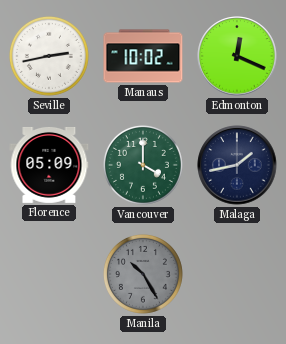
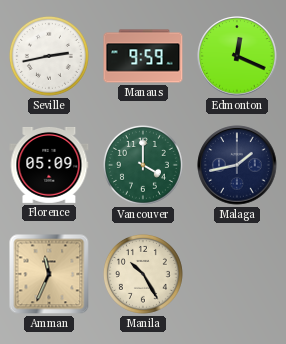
Manaus: 10:02 -> 9:59 (143, 56)
Amman: none -> 11:34 (49, 274)
Manila dial: grey -> cream (143, 274)
